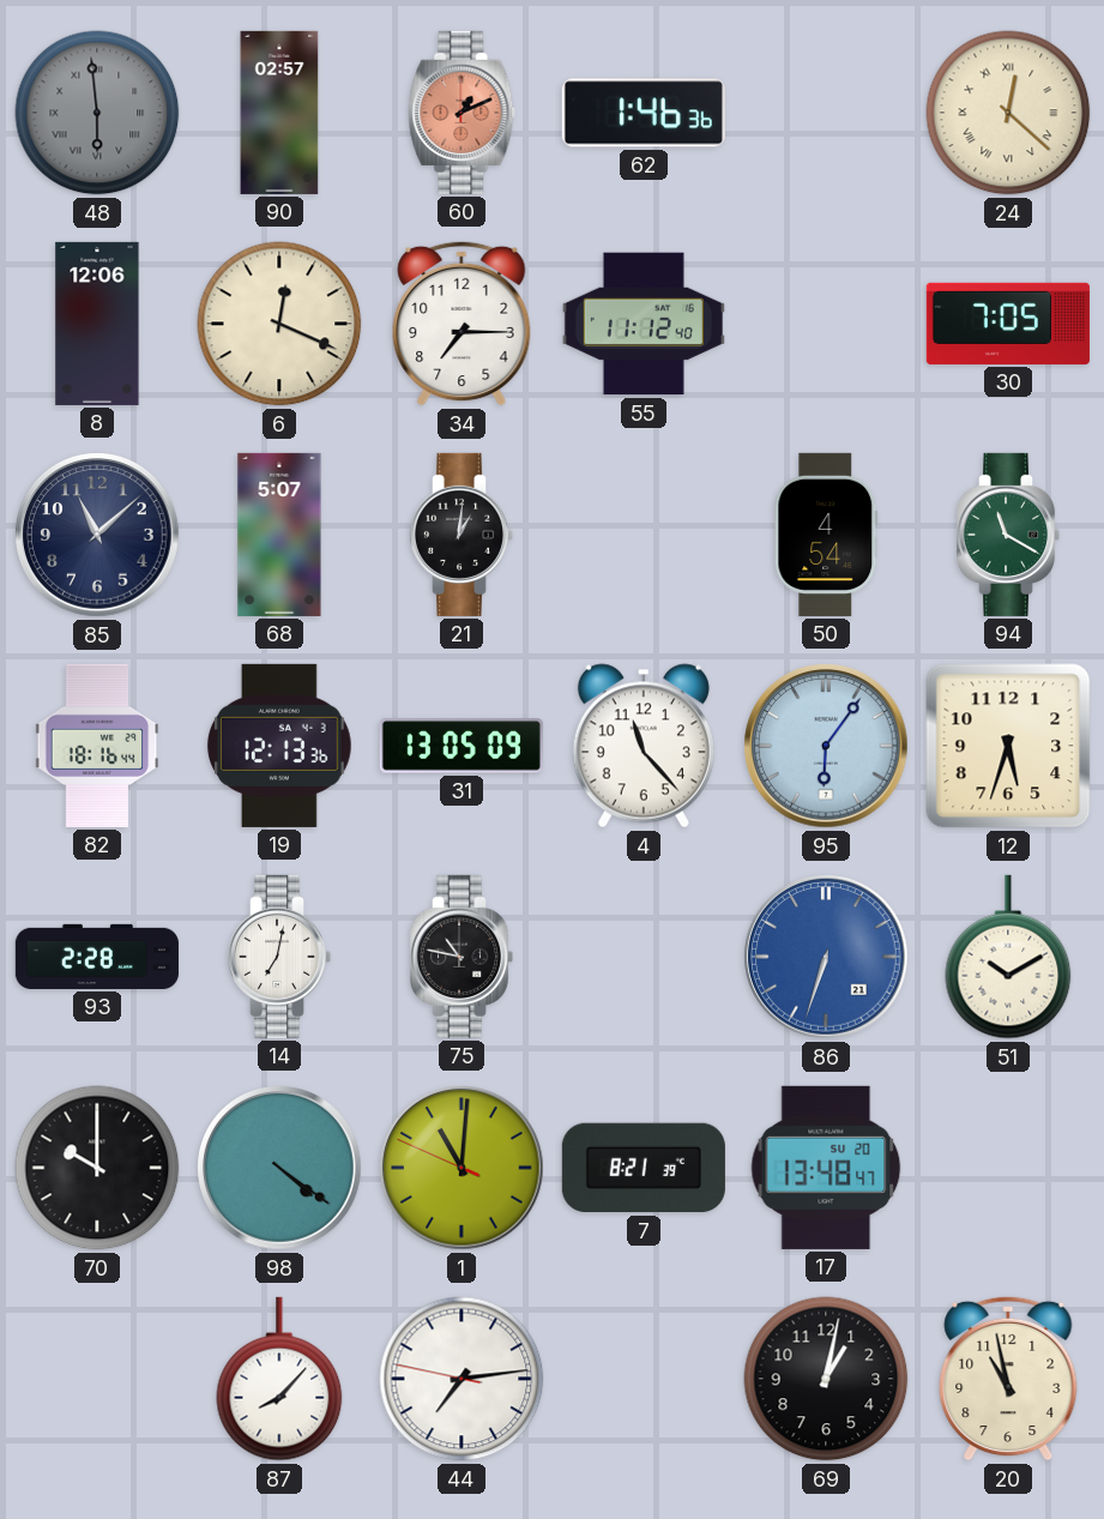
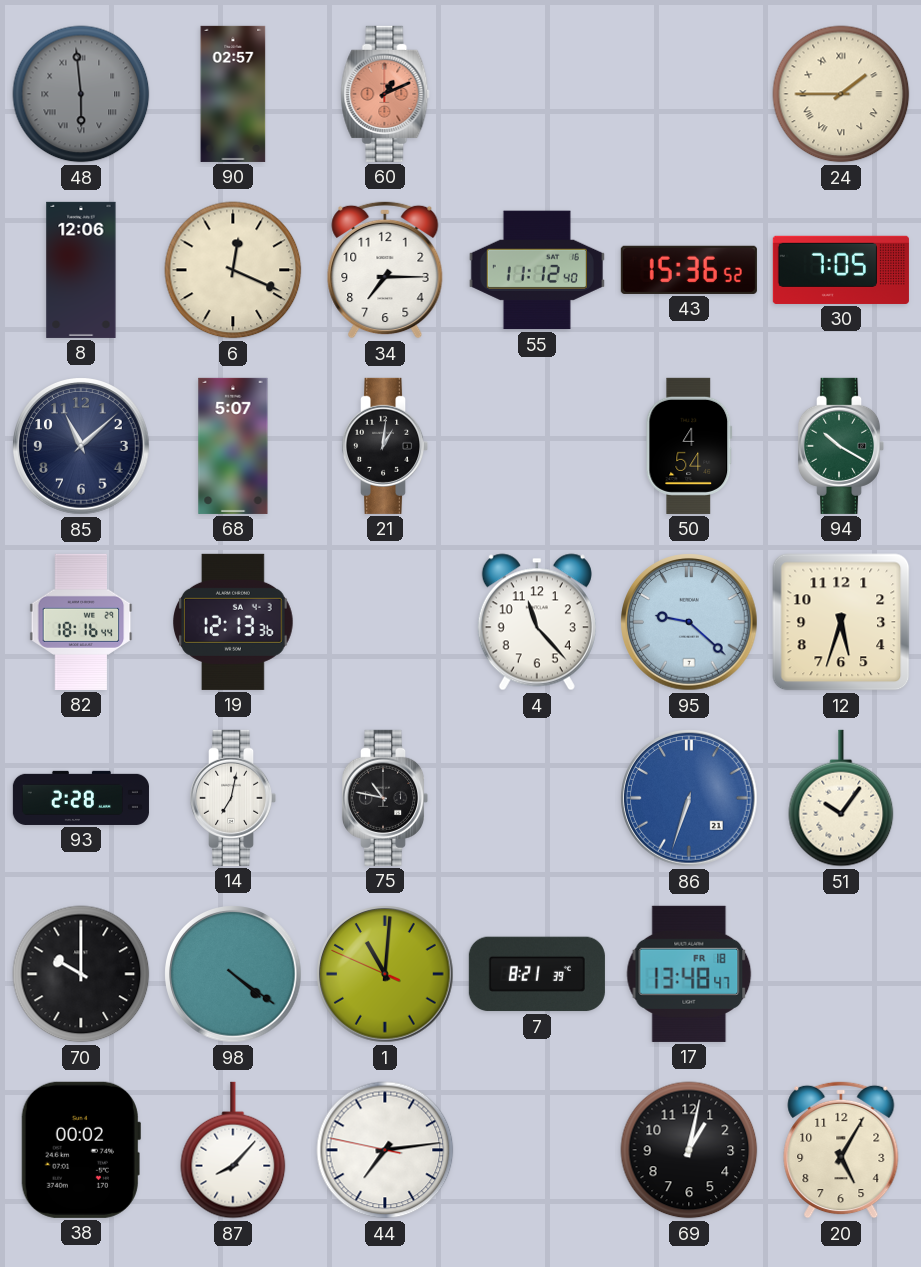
62: 1:46 -> none (644, 113)
24: 12:22 -> 1:45 (841, 94)
43: none -> 15:36 (689, 270)
94: 11:20 -> 10:20 (841, 446)
31: 13:05 -> none (461, 746)
95: 6:06 -> 9:22 (689, 622)
51: 10:10 -> 10:06 (841, 798)
17 date: SU 20 -> FR 18 (689, 974)
38: none -> 00:02 (81, 1150)
20: 10:58 -> 5:05 (841, 1150)
